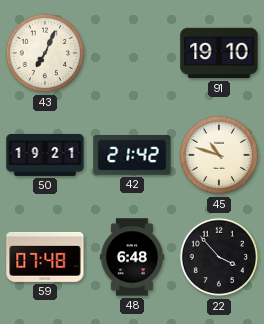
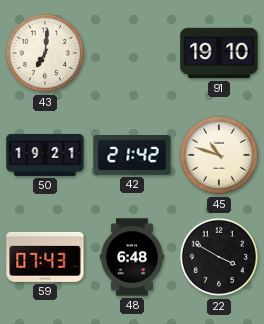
43: 7:04 -> 7:01 (45, 53)
59: 07:48 -> 07:43 (45, 257)
22: 3:53 -> 3:50 (219, 257)
